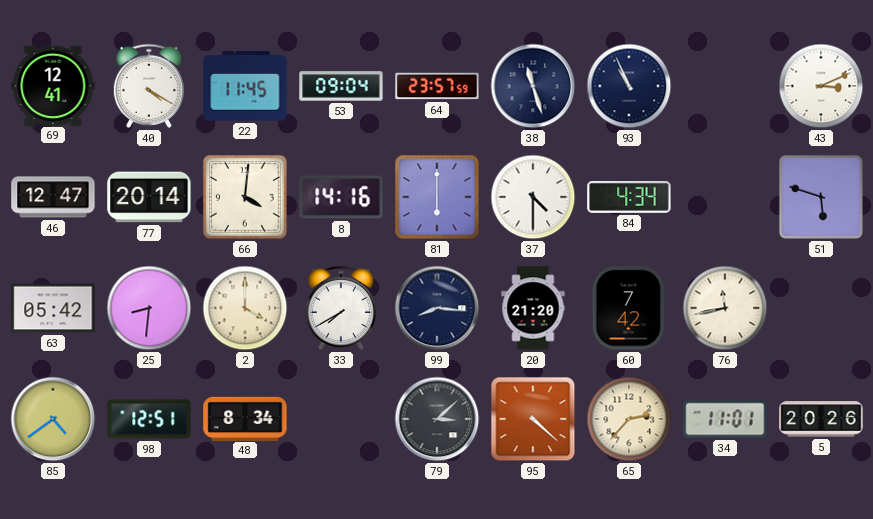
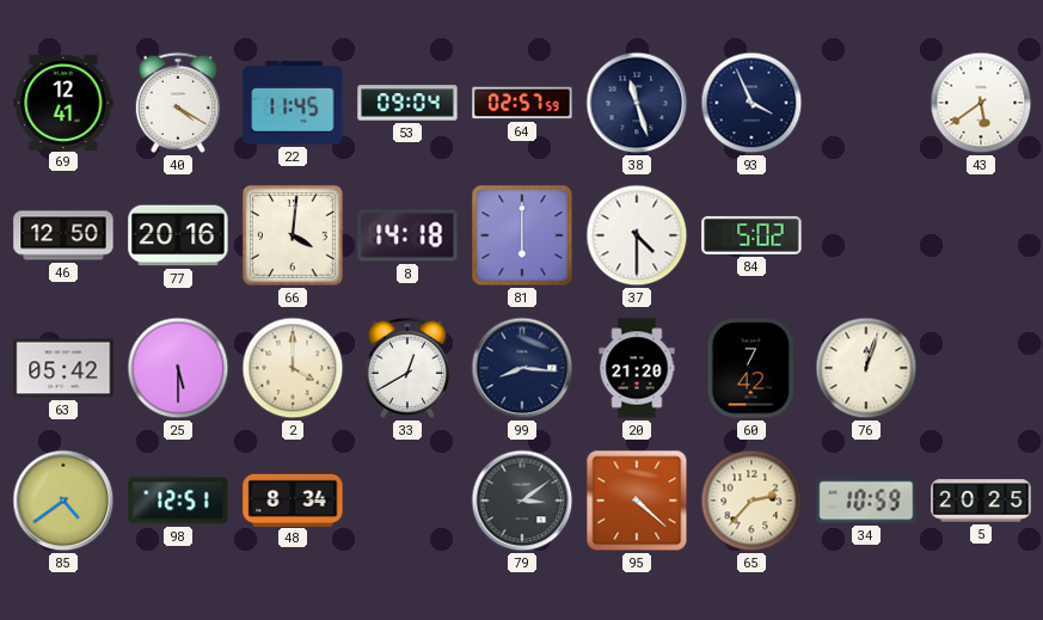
64: 23:57 -> 02:57 (522, 103)
93: 10:56 -> 3:56 (751, 103)
43: 3:11 -> 5:39 (981, 103)
46: 12:47 -> 12:50 (63, 235)
77: 20:14 -> 20:16 (178, 235)
8: 14:16 -> 14:18 (407, 235)
84: 4:34 -> 5:02 (751, 235)
51: 5:48 -> none (821, 197)
25: 8:31 -> 5:30 (178, 368)
33: 7:40 -> 12:40 (406, 368)
76: 11:43 -> 12:03 (866, 368)
79: 3:08 -> 3:09 (522, 501)
34: 11:01 -> 10:59 (866, 501)
5: 20:26 -> 20:25 (981, 501)
